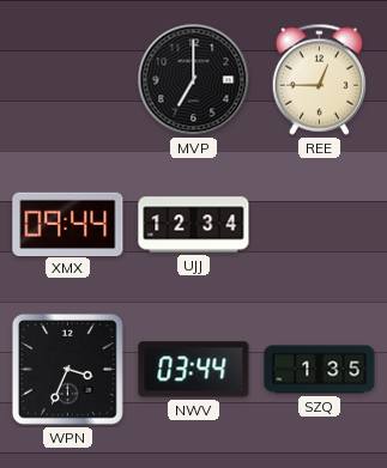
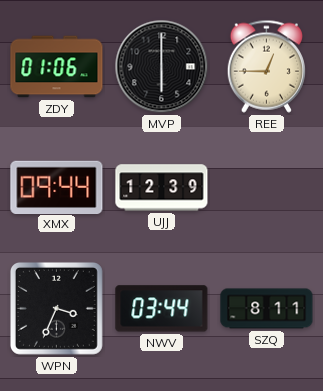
ZDY: none -> 01:06 (57, 67)
MVP: 7:00 -> 6:00 (162, 67)
UJJ: 12:34 -> 12:39 (162, 188)
SZQ: 1:35 -> 8:11 (267, 309)
